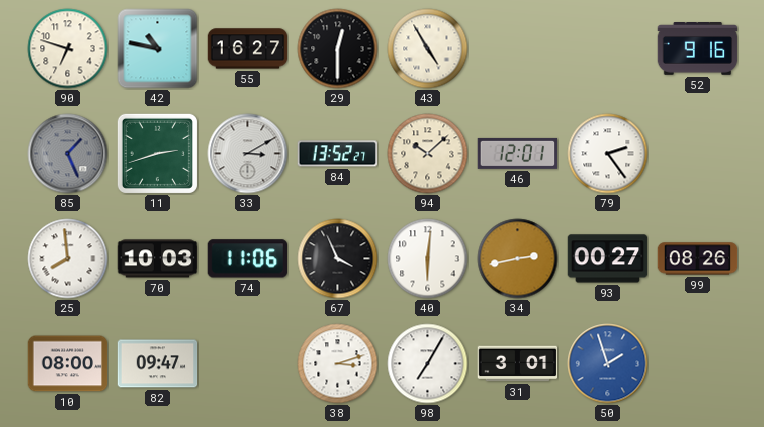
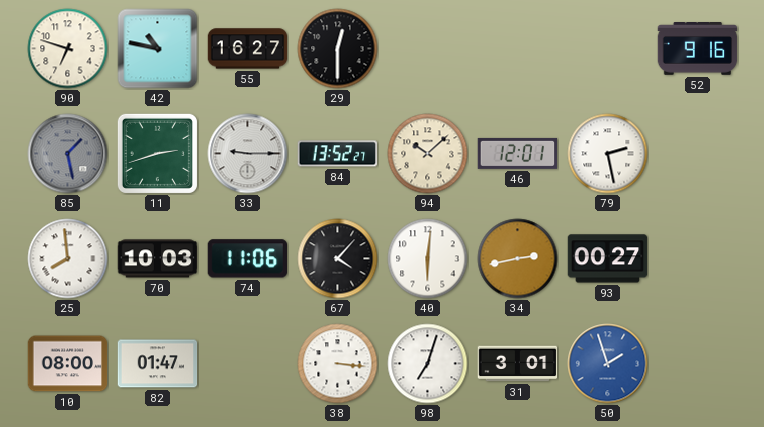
43: 4:55 -> none (428, 49)
85: 1:26 -> 1:28 (68, 154)
33: 3:10 -> 9:15 (248, 154)
79: 2:24 -> 2:28 (608, 154)
67: 3:56 -> 4:07 (338, 259)
99: 08:26 -> none (698, 259)
82: 09:47 -> 01:47 (158, 364)
38: 3:12 -> 3:16 (338, 364)
98: 7:05 -> 7:03 (428, 364)
